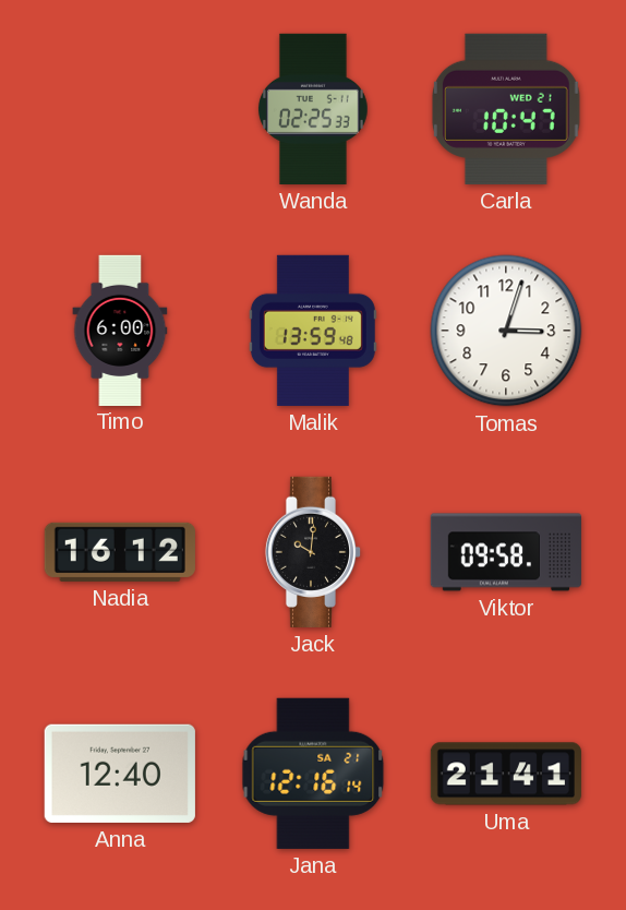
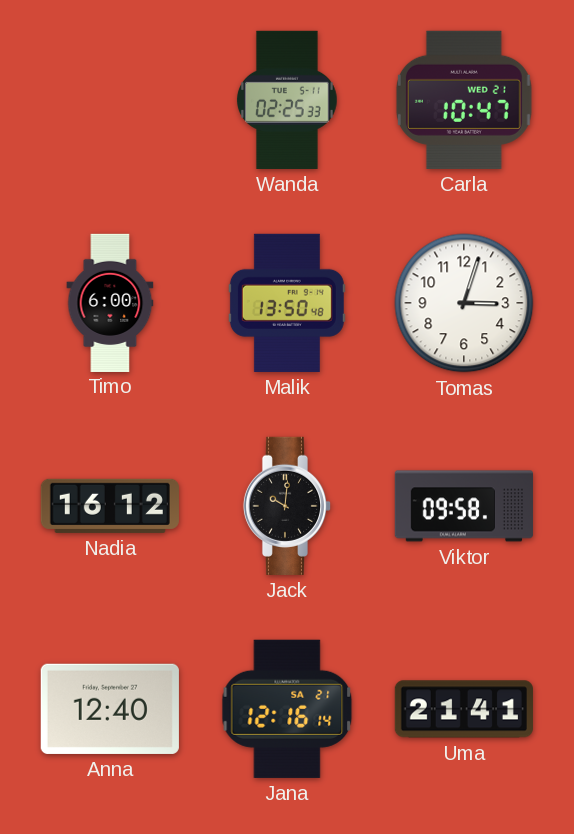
Malik: 13:59 -> 13:50 (287, 303)
